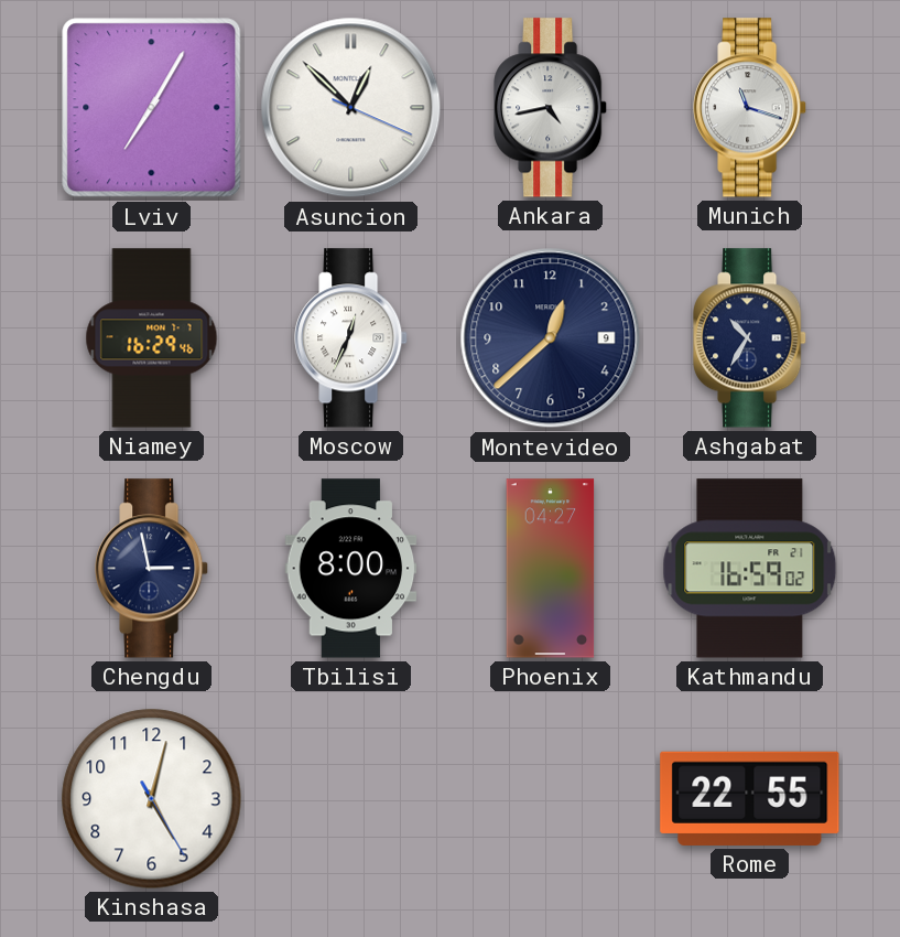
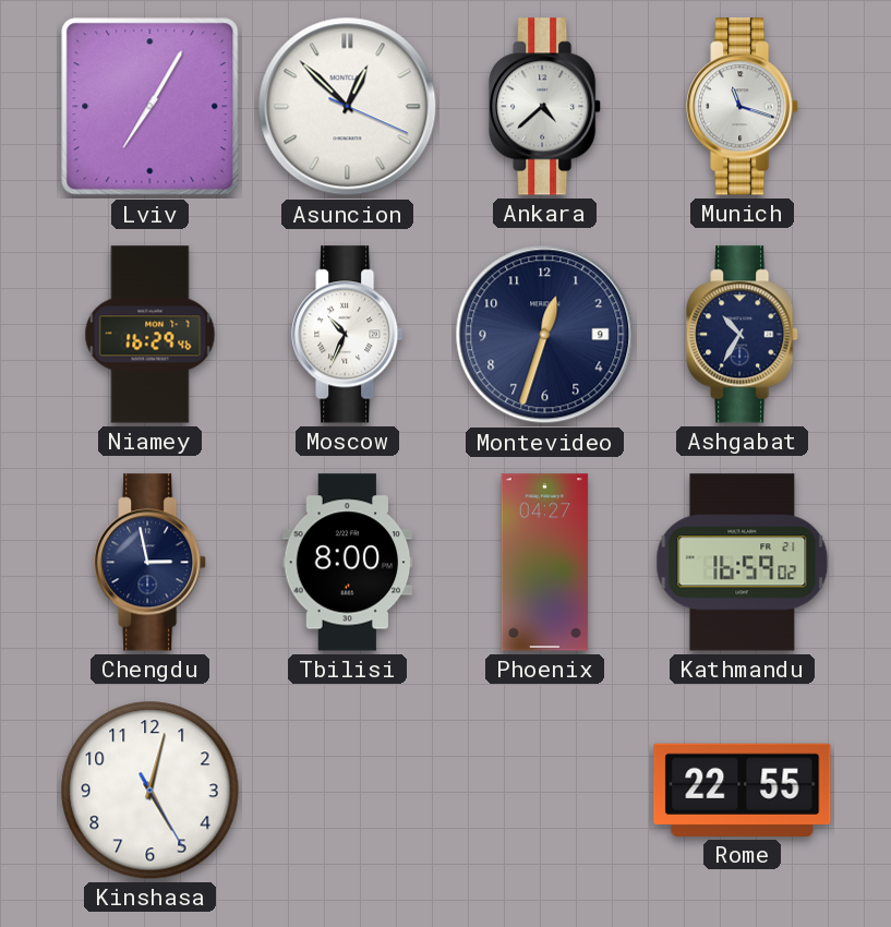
Ankara: 4:43 -> 4:38 (545, 107)
Moscow: 12:34 -> 10:34 (348, 335)
Montevideo: 12:38 -> 12:33 (545, 335)
